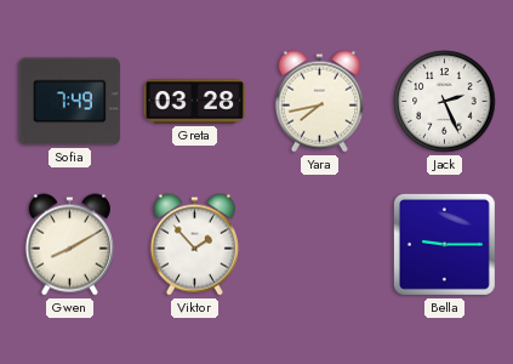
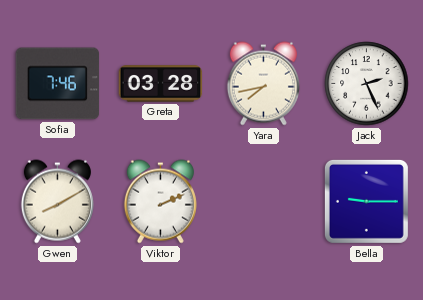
Sofia: 7:49 -> 7:46 (58, 84)
Viktor: 1:53 -> 2:11 (160, 202)
